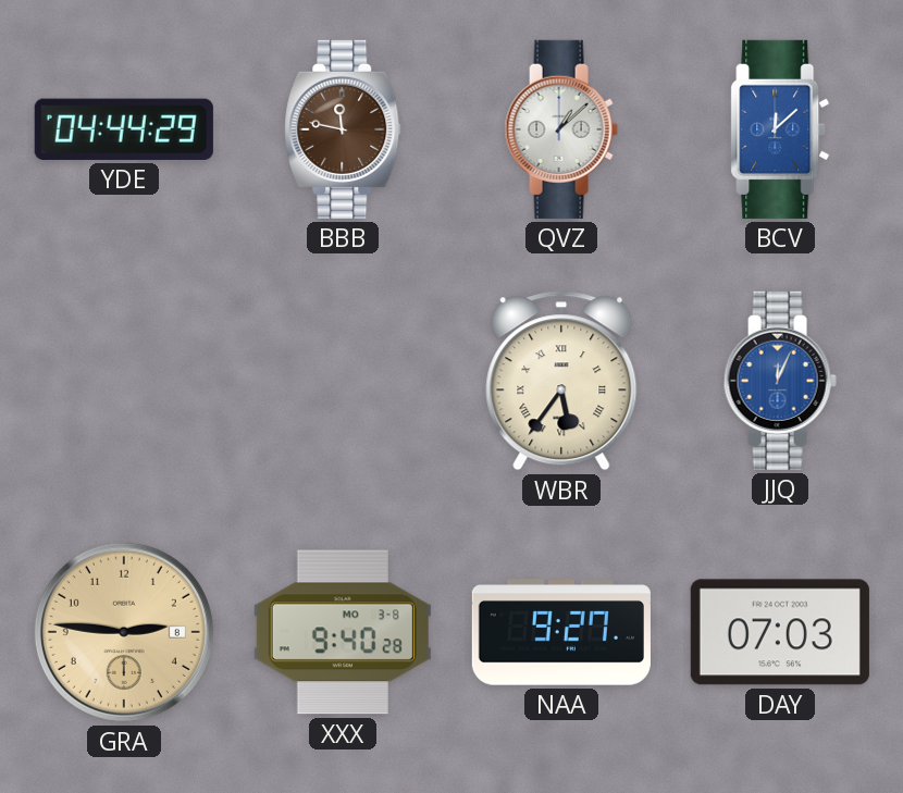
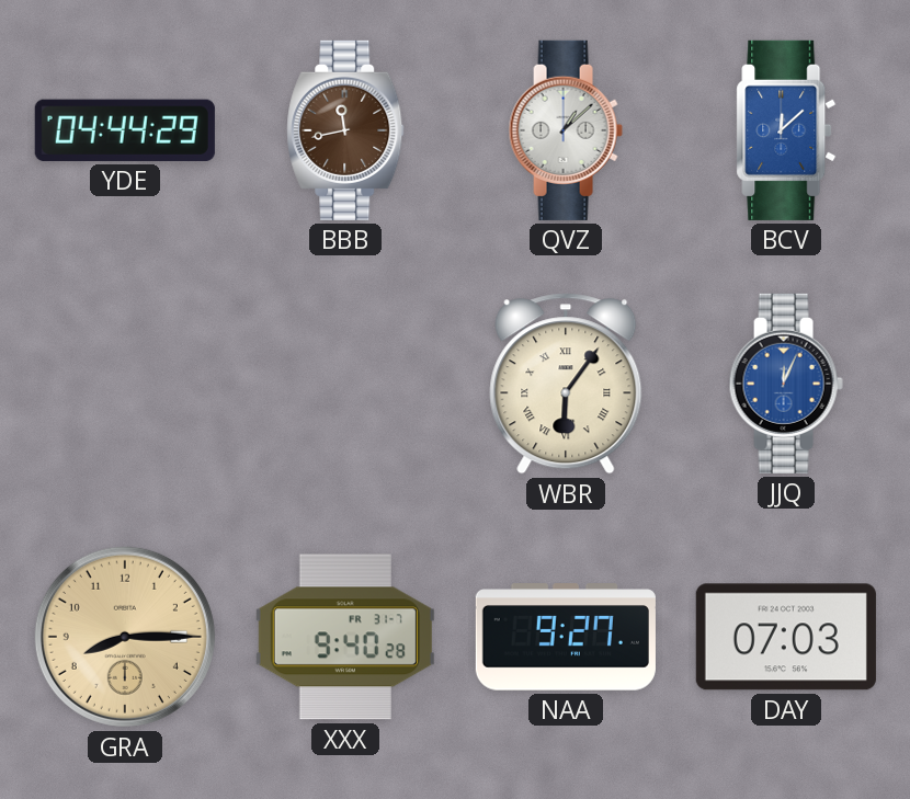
BBB: 11:47 -> 11:43 (345, 130)
WBR: 5:36 -> 6:06 (566, 384)
GRA: 2:46 -> 8:15 (125, 637)
XXX date: MO 3-8 -> FR 31-7 (345, 637)
